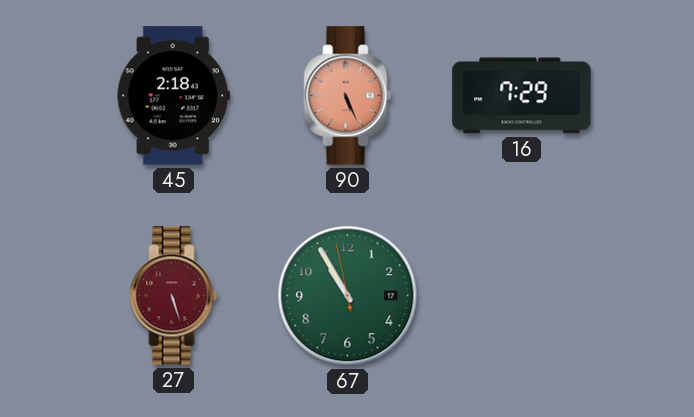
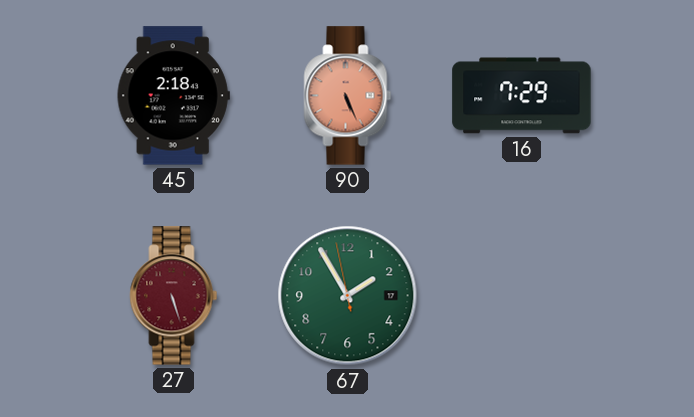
67: 10:54 -> 1:54 (348, 296)
